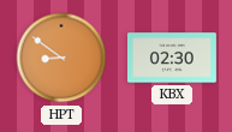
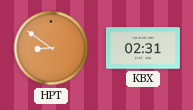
KBX: 02:30 -> 02:31 (143, 48)
